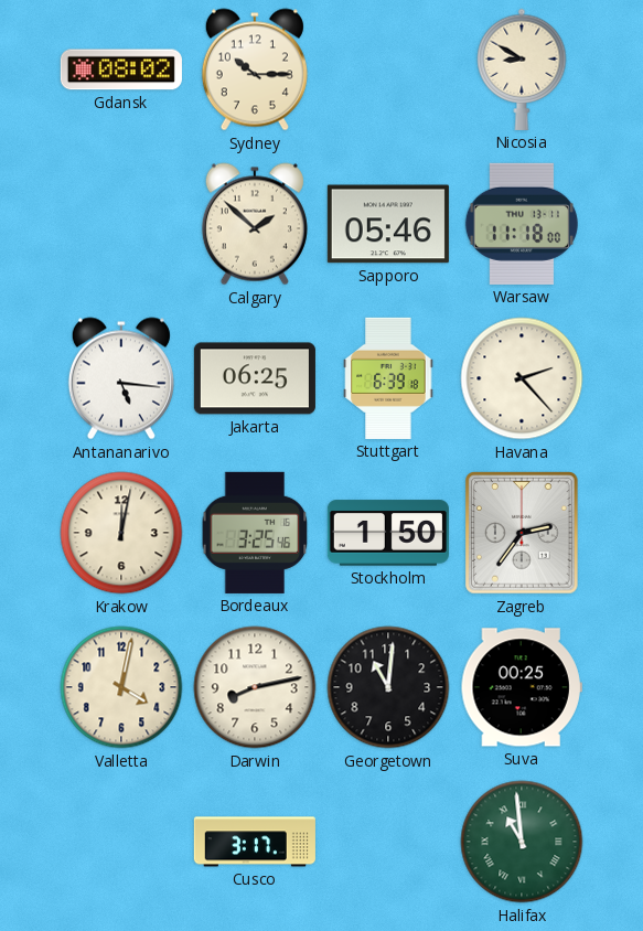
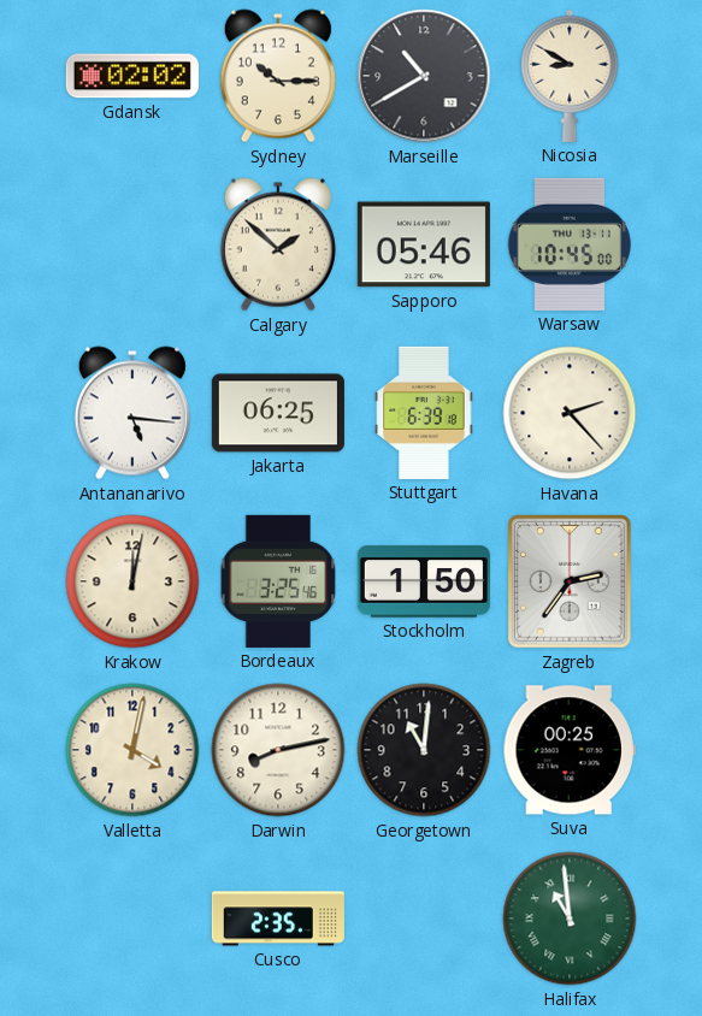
Gdansk: 08:02 -> 02:02 (132, 76)
Marseille: none -> 10:40 (424, 76)
Warsaw: 11:18 -> 10:45 (570, 244)
Cusco: 3:17 -> 2:35 (278, 918)
